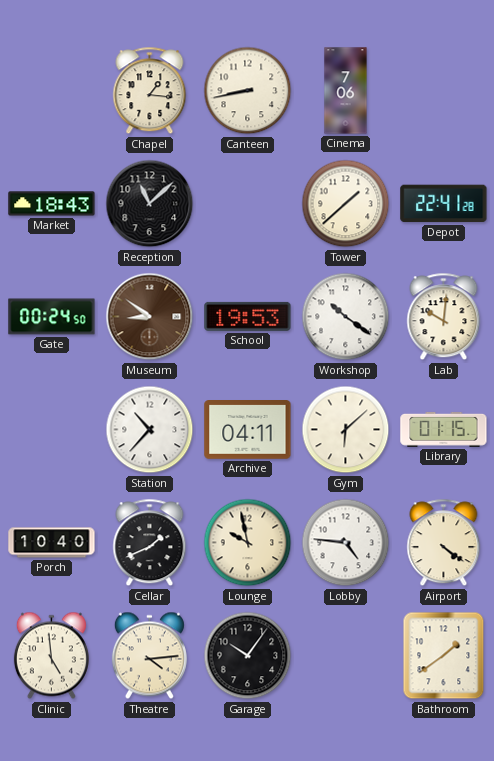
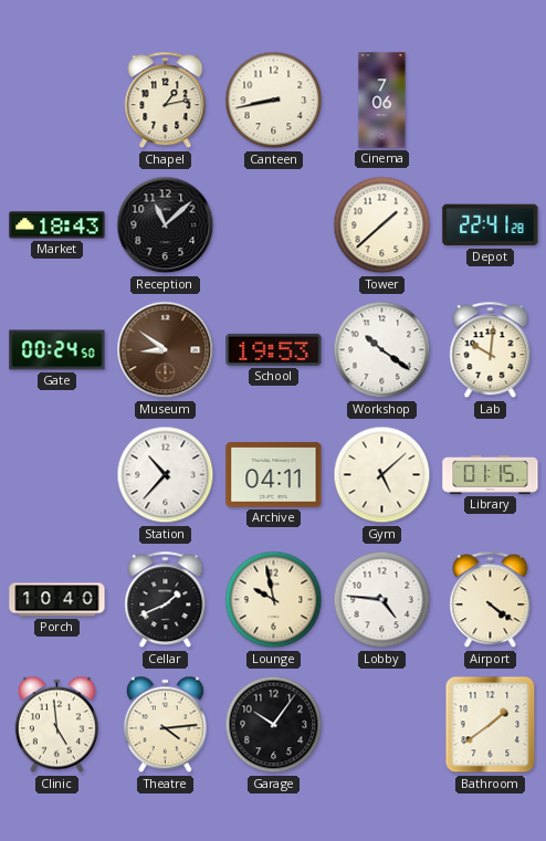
Chapel: 1:16 -> 1:13 (166, 101)
Gym: 6:08 -> 5:08 (382, 475)
